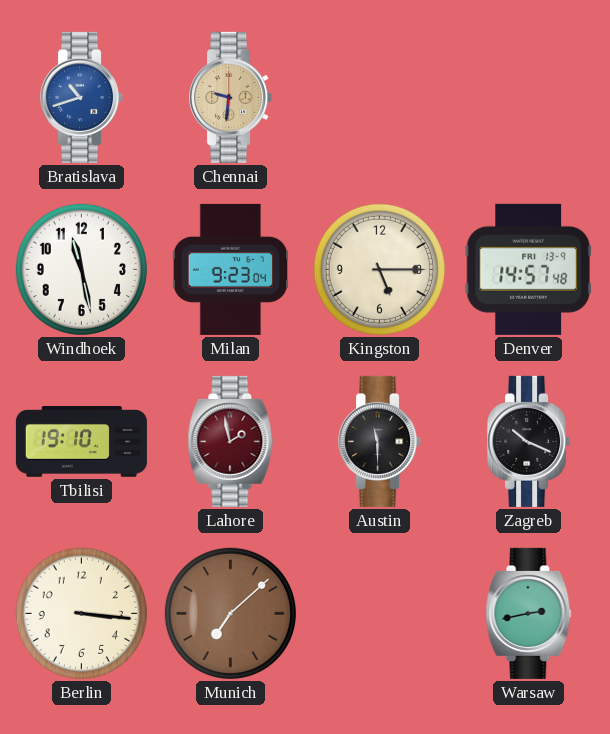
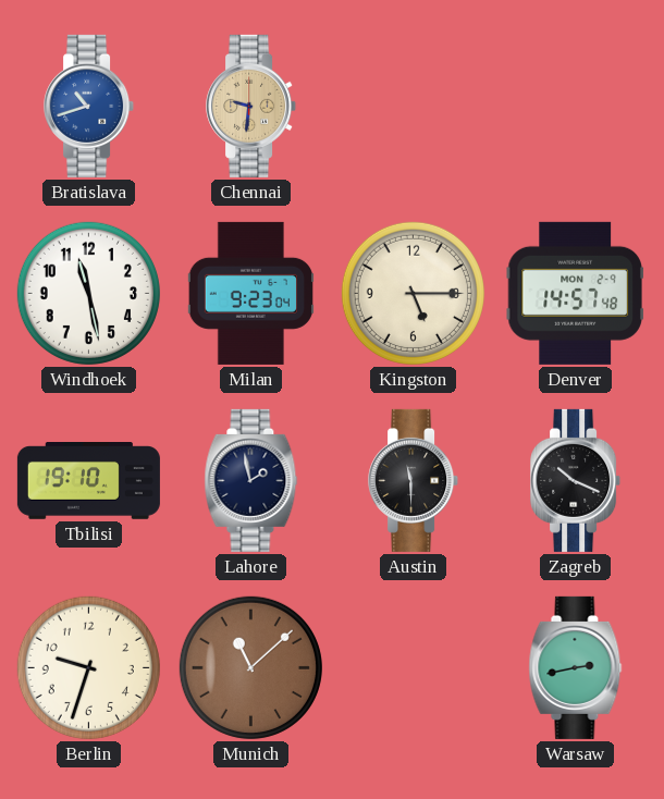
Denver date: FRI 13-9 -> MON 2-9 (575, 293)
Lahore dial: burgundy -> navy (251, 480)
Berlin: 3:16 -> 9:33 (88, 667)
Munich: 7:08 -> 11:08 (250, 667)
